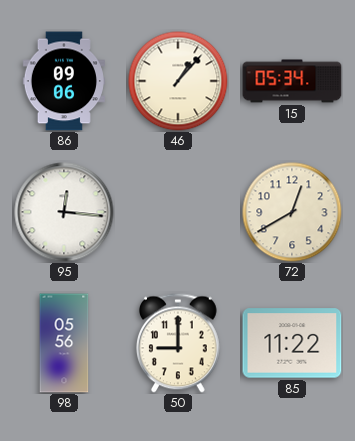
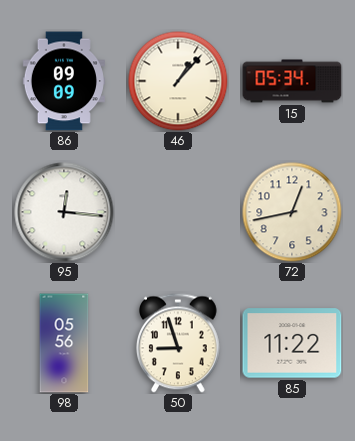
86: 09:06 -> 09:09 (64, 81)
72: 12:40 -> 12:43 (292, 212)
50: 9:00 -> 8:57 (178, 343)
